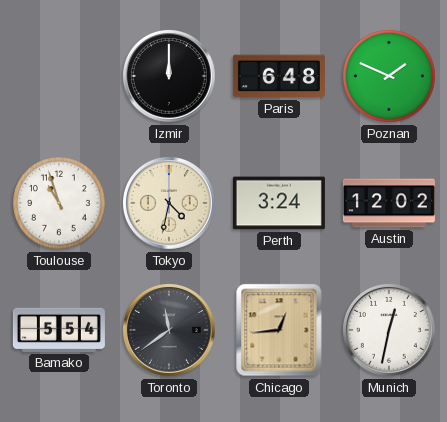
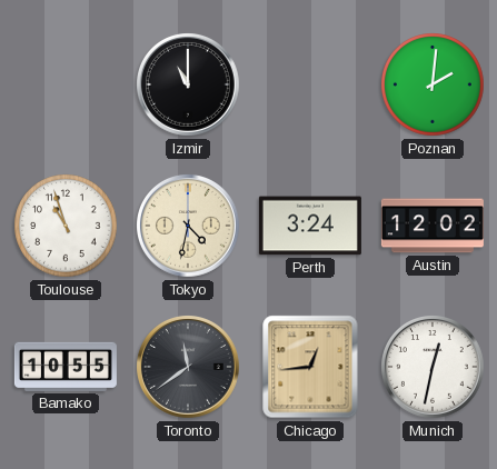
Izmir: 12:00 -> 11:00 (189, 86)
Paris: 6:48 -> none (279, 76)
Poznan: 1:49 -> 2:01 (433, 84)
Bamako: 5:54 -> 10:55 (66, 367)
